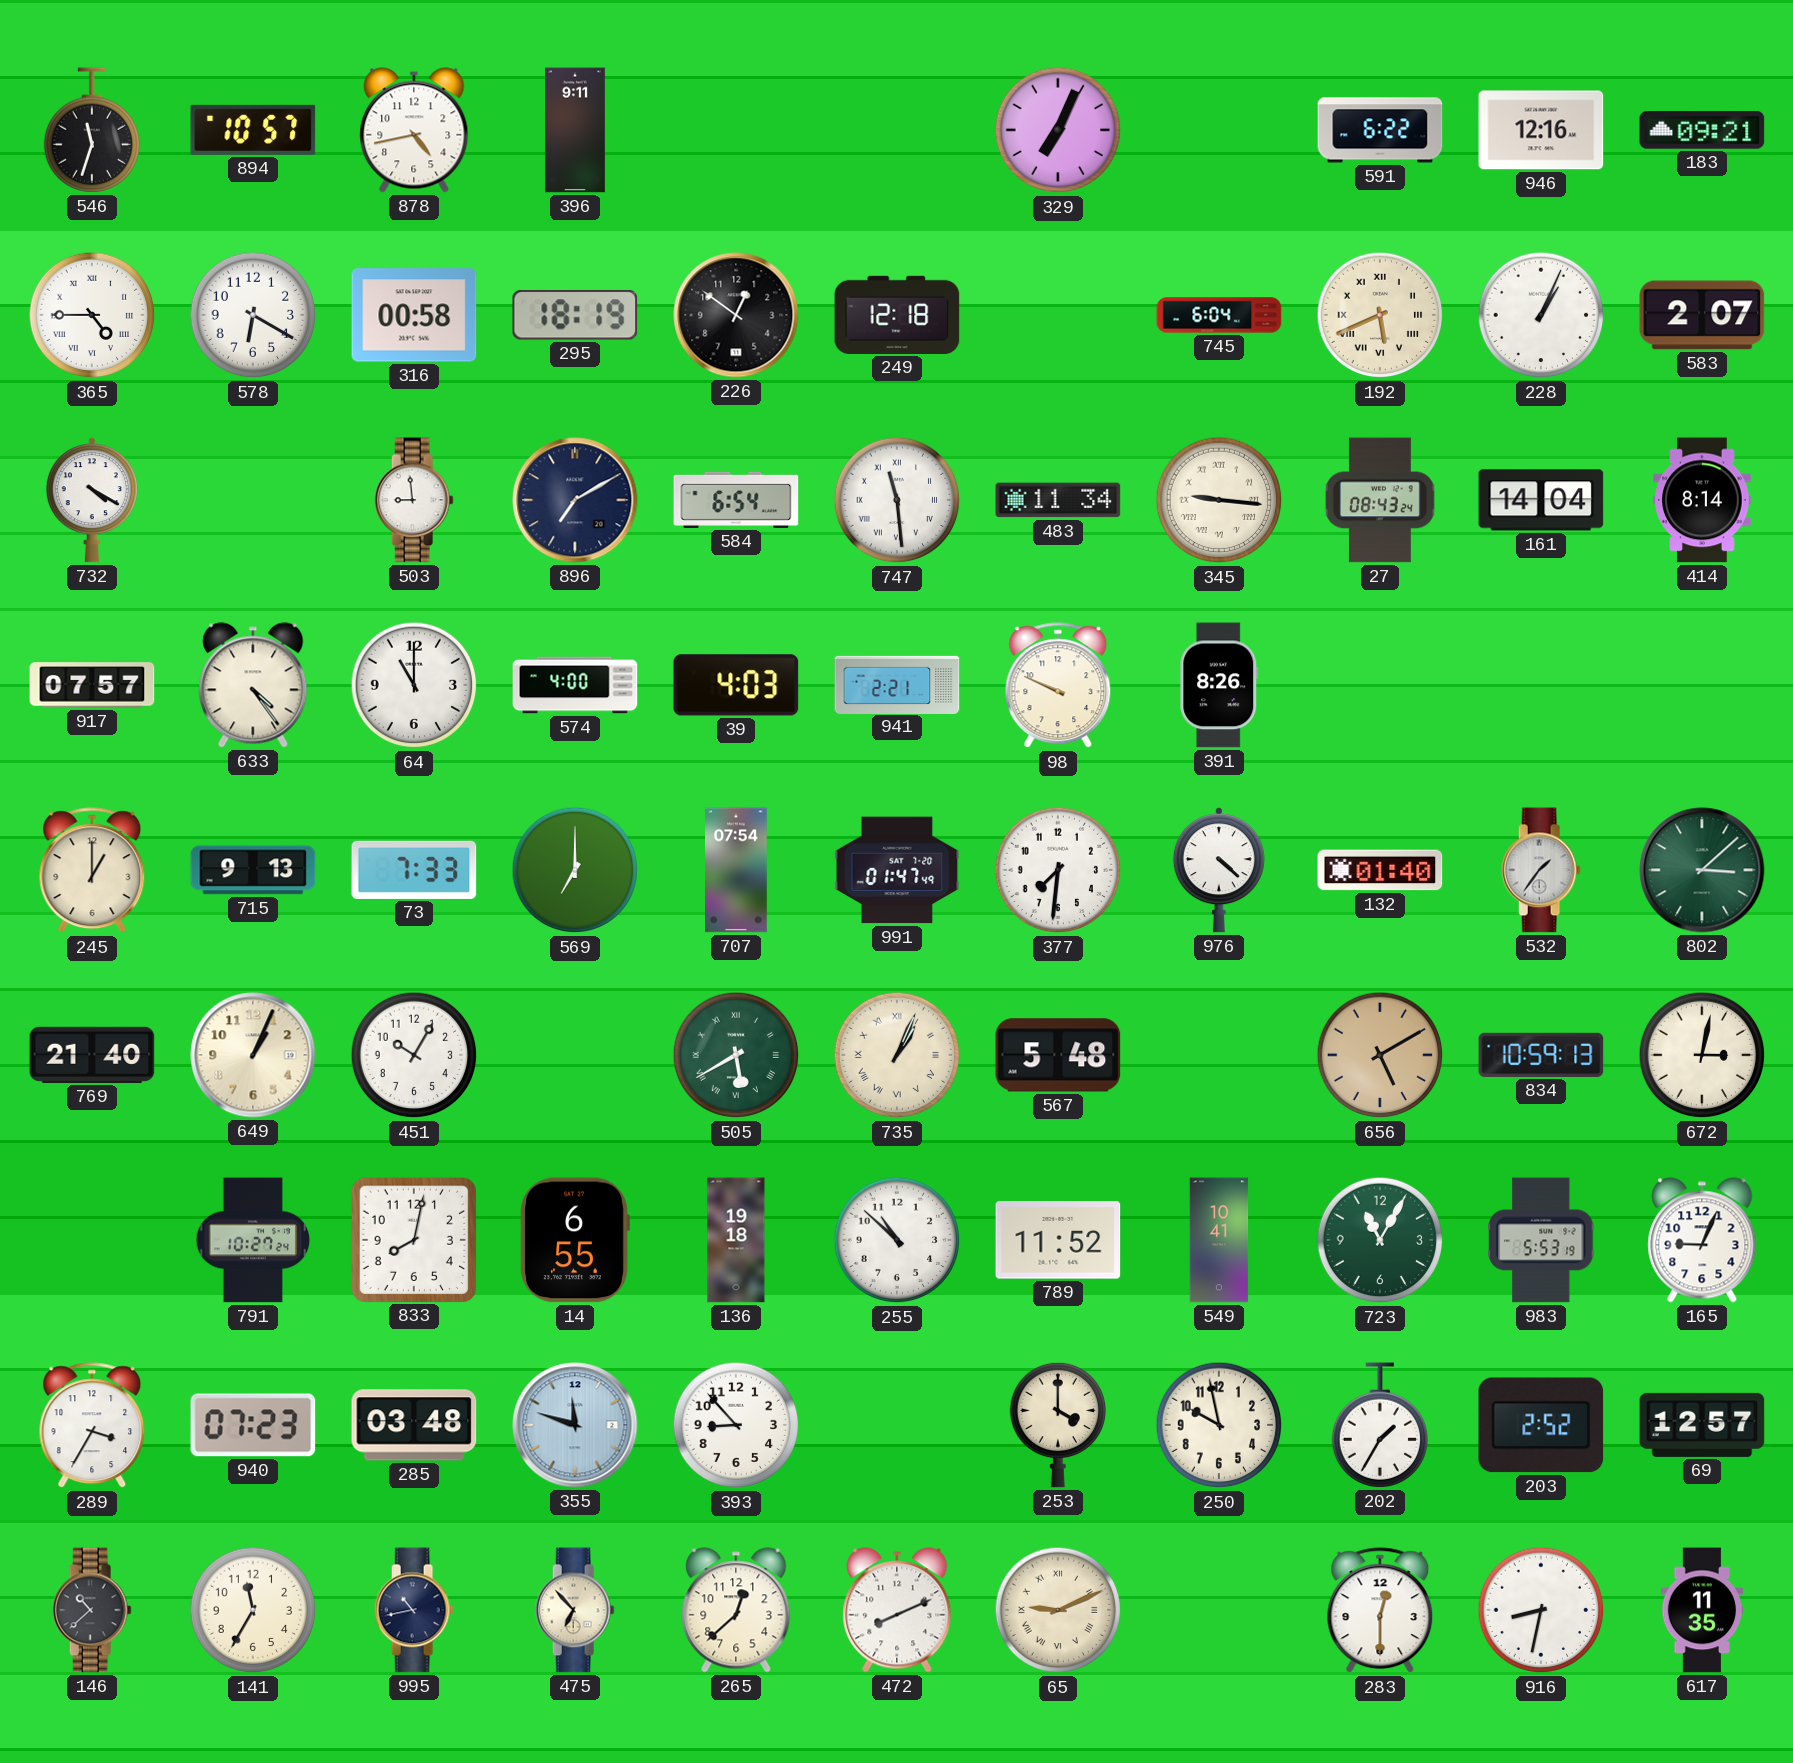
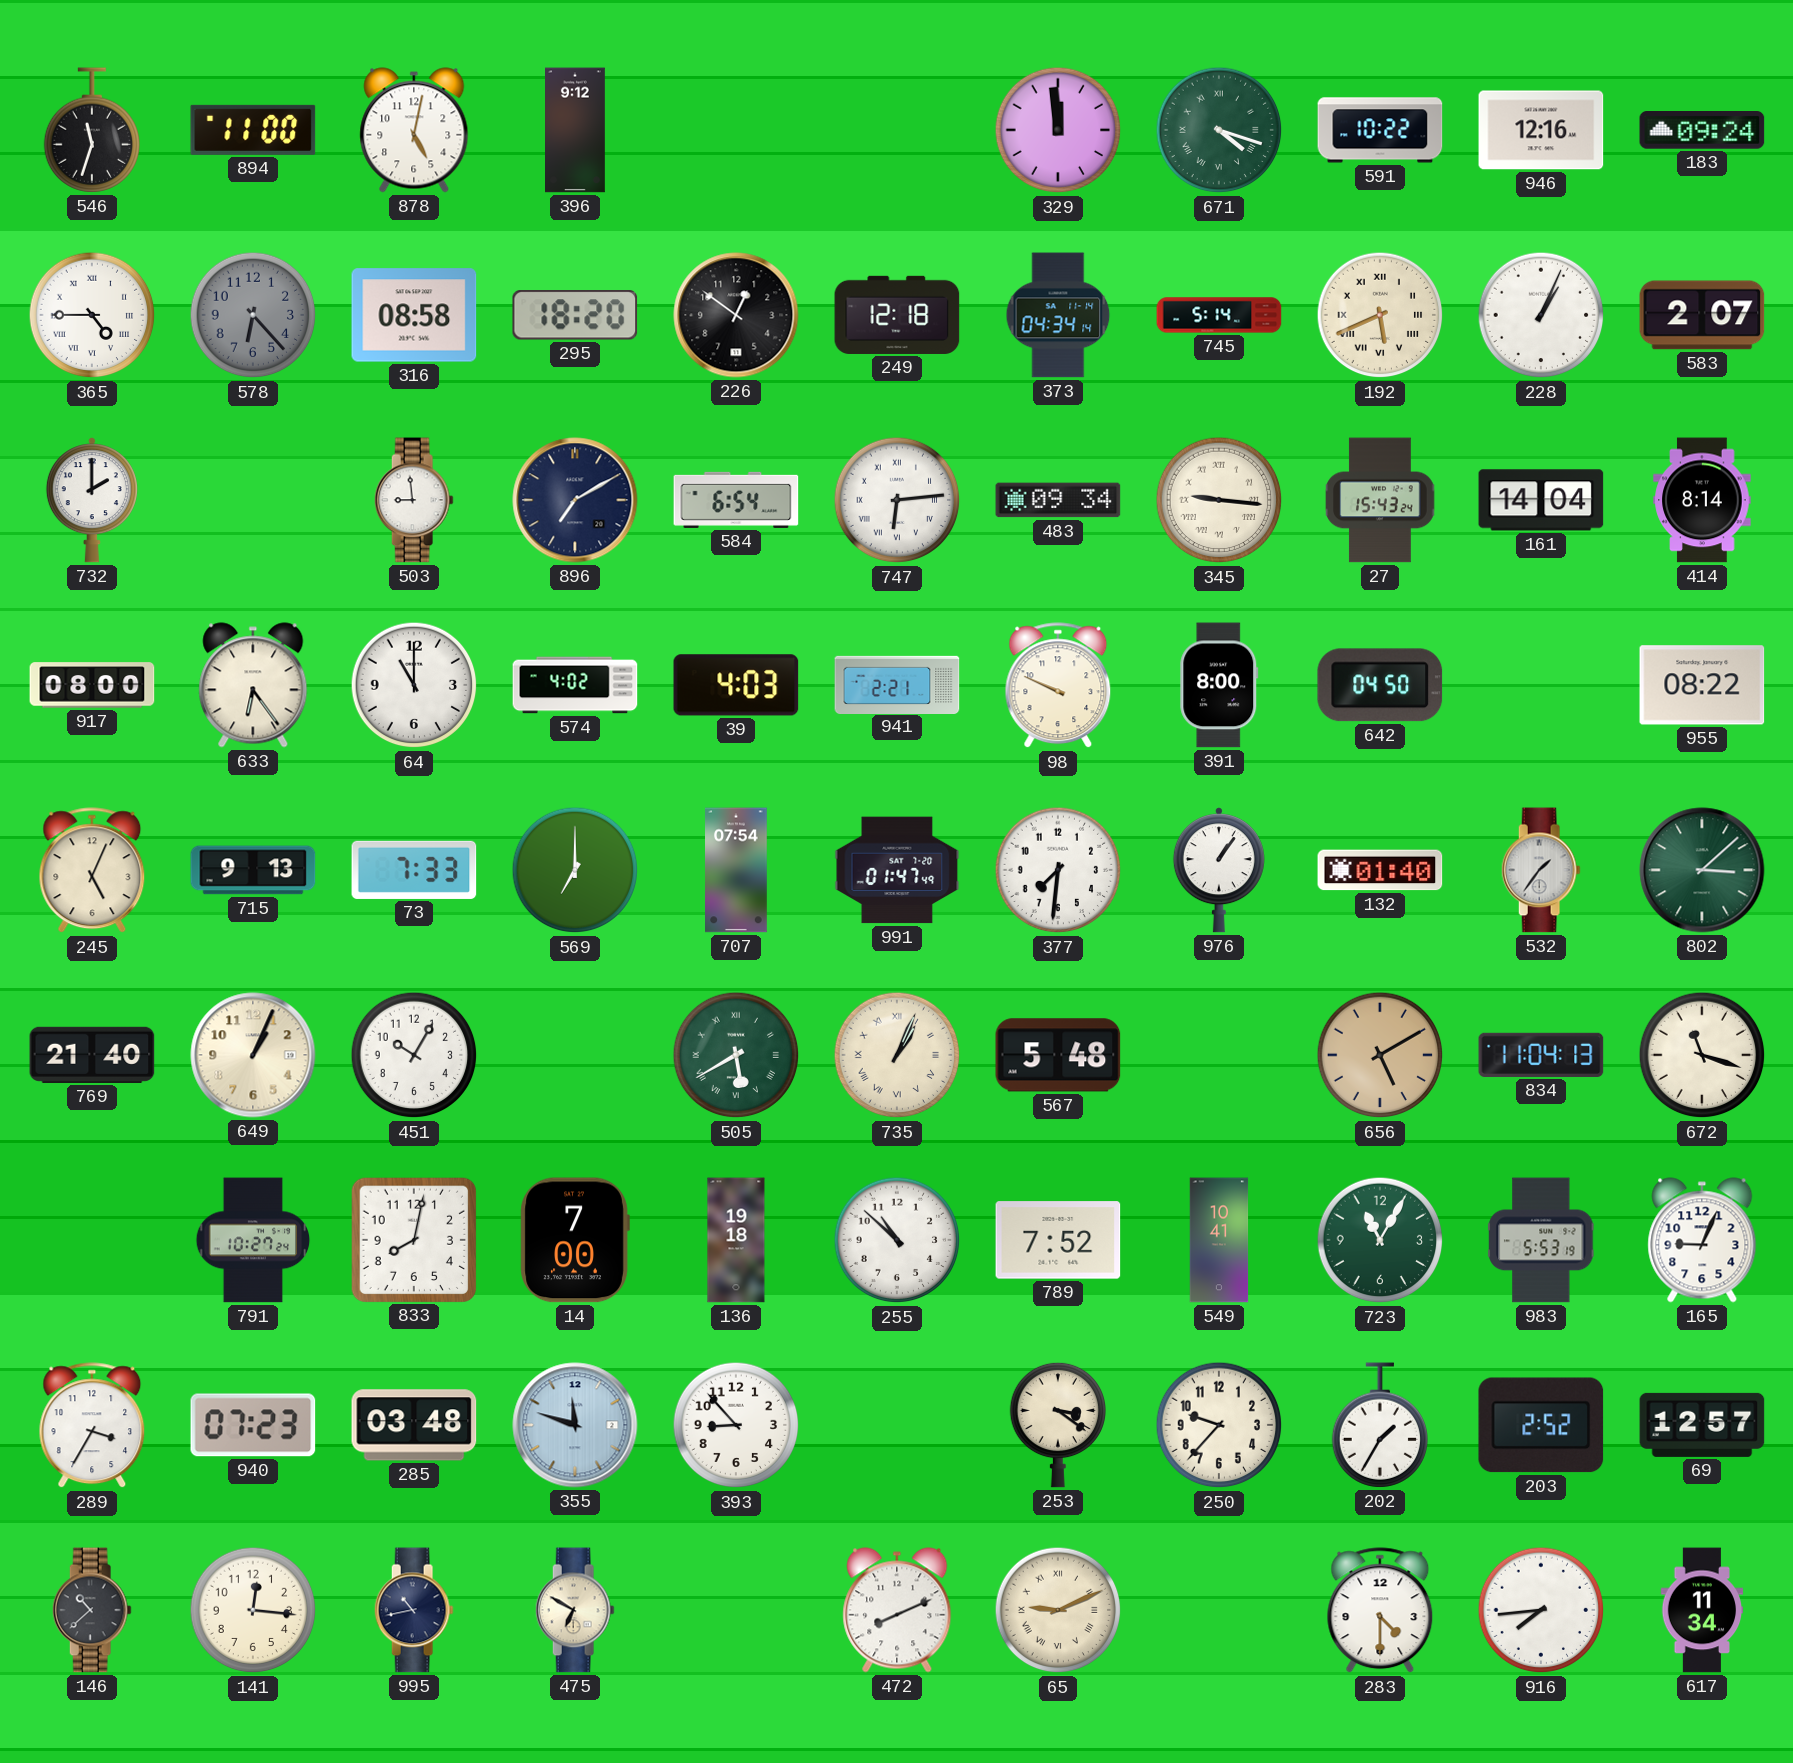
894: 10:57 -> 11:00 (253, 130)
878: 4:43 -> 5:02 (414, 130)
396: 9:11 -> 9:12 (576, 130)
329: 7:04 -> 11:59 (1058, 130)
671: none -> 4:18 (1219, 130)
591: 6:22 -> 10:22 (1380, 130)
183: 09:21 -> 09:24 (1702, 131)
578: 6:20 -> 6:23 (253, 315)
578 dial: white -> grey (253, 315)
316: 00:58 -> 08:58 (414, 315)
295: 18:19 -> 18:20 (575, 315)
373: none -> 04:34 (1058, 315)
745: 6:04 -> 5:14 (1219, 315)
732: 4:20 -> 2:00 (92, 500)
747: 11:29 -> 6:14 (897, 500)
483: 11:34 -> 09:34 (1058, 500)
27: 08:43 -> 15:43 (1380, 500)
917: 07:57 -> 08:00 (92, 685)
633: 4:24 -> 6:24 (253, 685)
574: 4:00 -> 4:02 (575, 685)
391: 8:26 -> 8:00 (1219, 685)
642: none -> 04:50 (1380, 685)
955: none -> 08:22 (1702, 685)
245: 1:00 -> 5:04 (92, 871)
976: 4:22 -> 1:06 (1219, 870)
834: 10:59 -> 11:04 (1541, 1055)
672: 3:02 -> 11:18 (1702, 1055)
14: 6:55 -> 7:00 (575, 1240)
789: 11:52 -> 7:52 (1058, 1240)
253: 4:00 -> 3:21 (1057, 1425)
250: 9:58 -> 9:37 (1219, 1425)
141: 11:35 -> 12:16 (253, 1610)
475: 6:53 -> 6:50 (575, 1610)
265: 12:38 -> none (736, 1610)
283: 12:30 -> 4:30 (1380, 1611)
916: 8:32 -> 7:44 (1541, 1610)
617: 11:35 -> 11:34 (1702, 1610)
